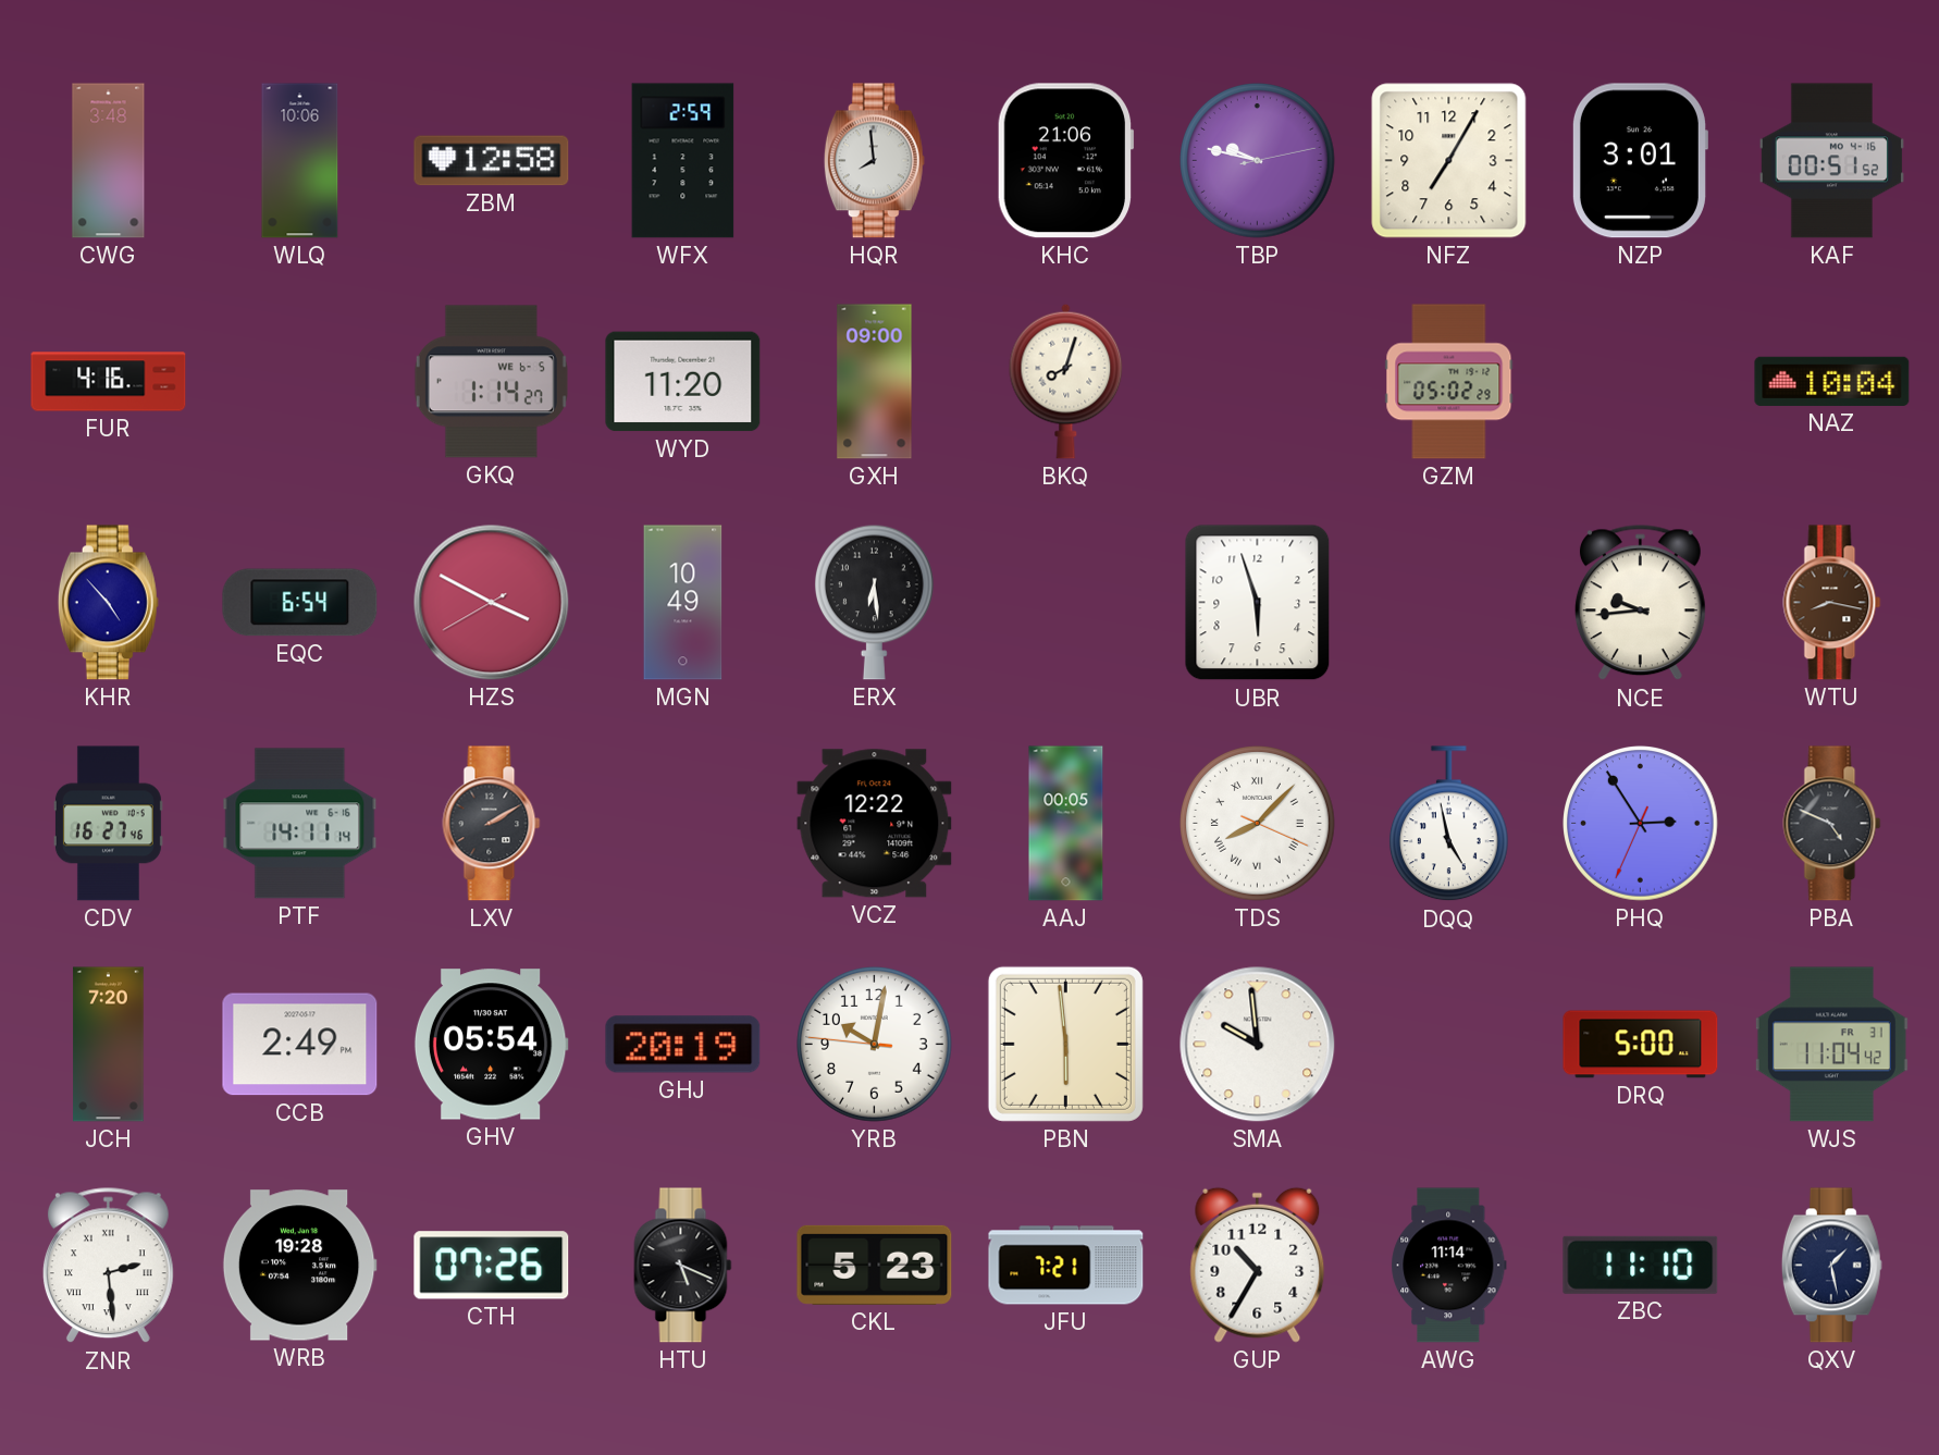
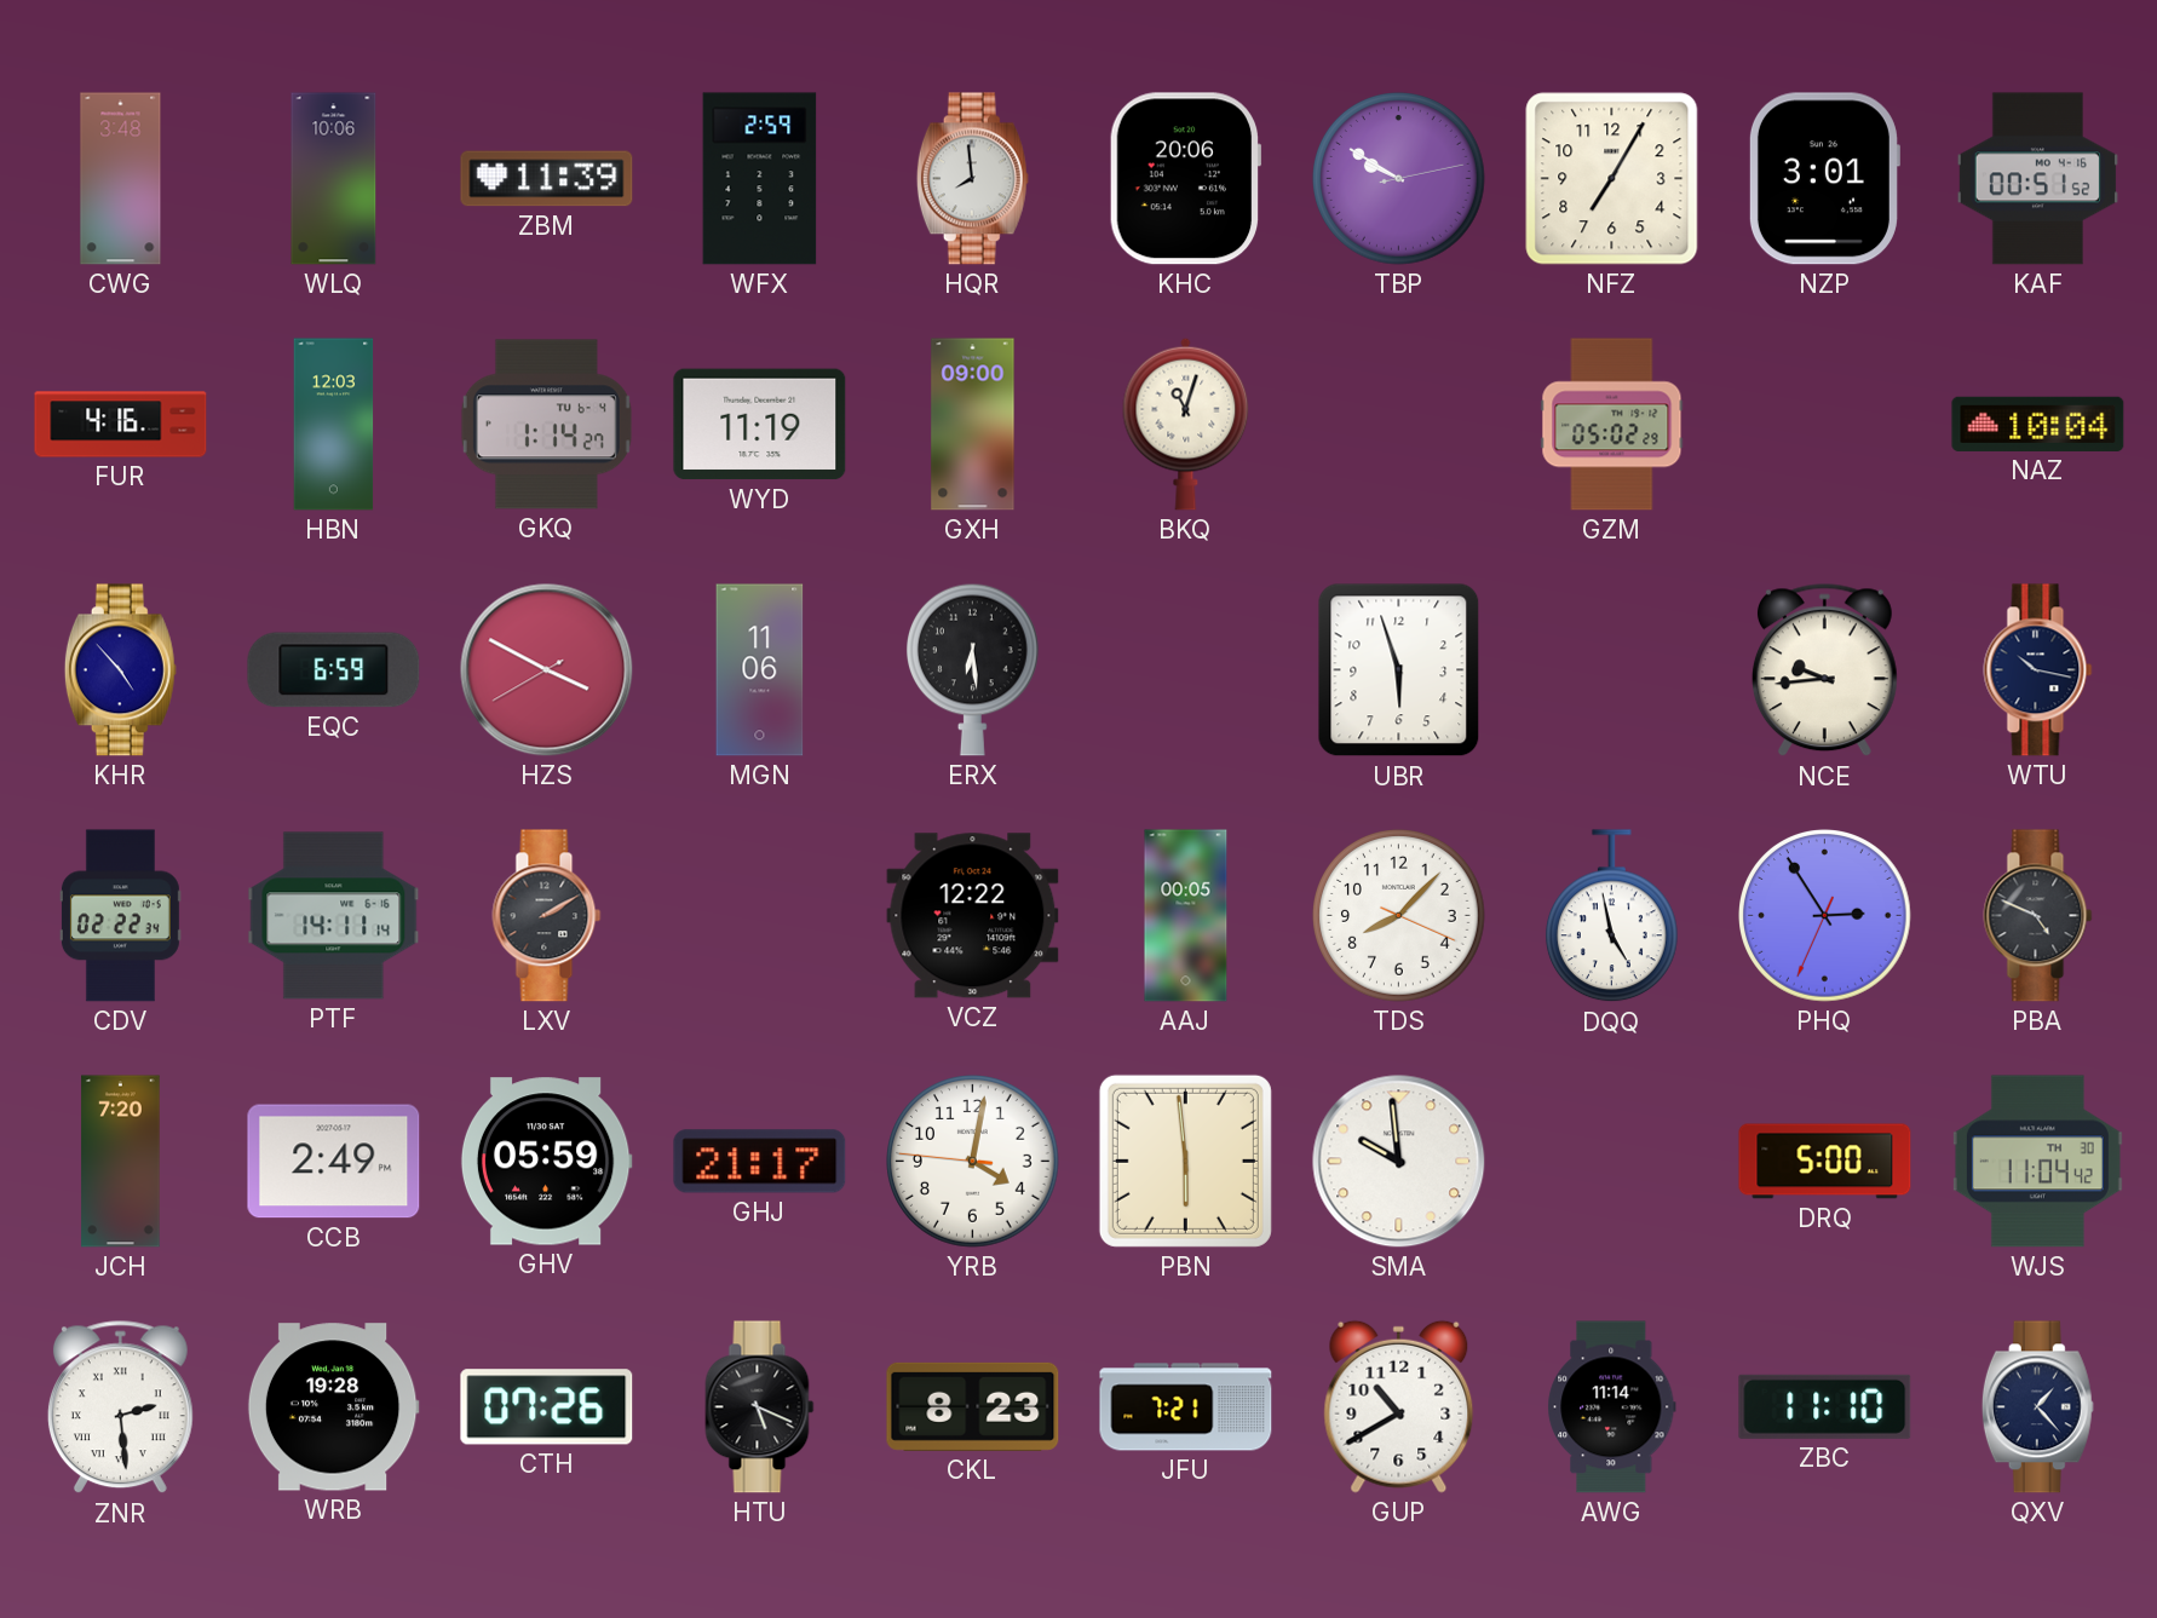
ZBM: 12:58 -> 11:39 (547, 179)
KHC: 21:06 -> 20:06 (1185, 179)
TBP: 9:47 -> 9:50 (1399, 179)
HBN: none -> 12:03 (334, 425)
GKQ date: WE 6-5 -> TU 6-4 (546, 425)
WYD: 11:20 -> 11:19 (760, 425)
BKQ: 8:03 -> 11:03 (1186, 424)
EQC: 6:54 -> 6:59 (334, 670)
MGN: 10:49 -> 11:06 (760, 670)
WTU: 8:17 -> 10:17 (2038, 670)
WTU dial: brown -> navy (2038, 670)
CDV: 16:27 -> 02:22 (120, 916)
TDS numerals: Roman -> Arabic (1399, 916)
GHV: 05:54 -> 05:59 (546, 1162)
GHJ: 20:19 -> 21:17 (760, 1162)
YRB: 10:01 -> 4:01 (973, 1162)
WJS date: FR 31 -> TH 30 (2037, 1162)
CKL: 5:23 -> 8:23 (973, 1406)
GUP: 10:35 -> 10:40 (1399, 1406)
QXV: 1:28 -> 1:23 (2037, 1407)
